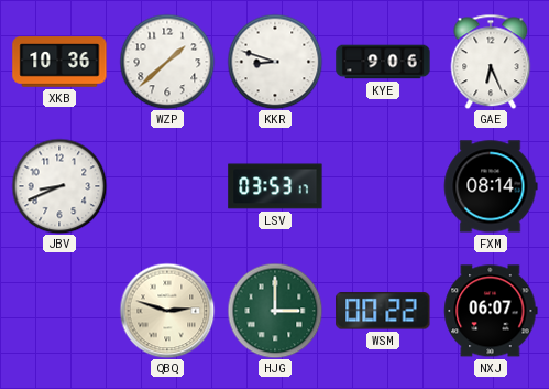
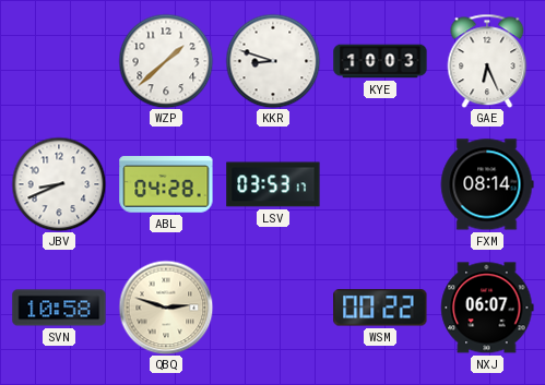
XKB: 10:36 -> none (59, 62)
KYE: 9:06 -> 10:03 (380, 61)
ABL: none -> 04:28 (166, 184)
SVN: none -> 10:58 (59, 308)
HJG: 3:00 -> none (275, 311)
